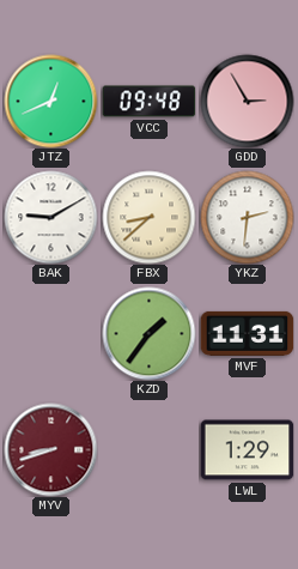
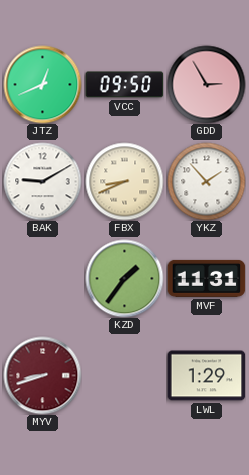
VCC: 09:48 -> 09:50 (124, 85)
FBX: 8:38 -> 8:41 (124, 181)
YKZ: 2:31 -> 1:53 (206, 181)
